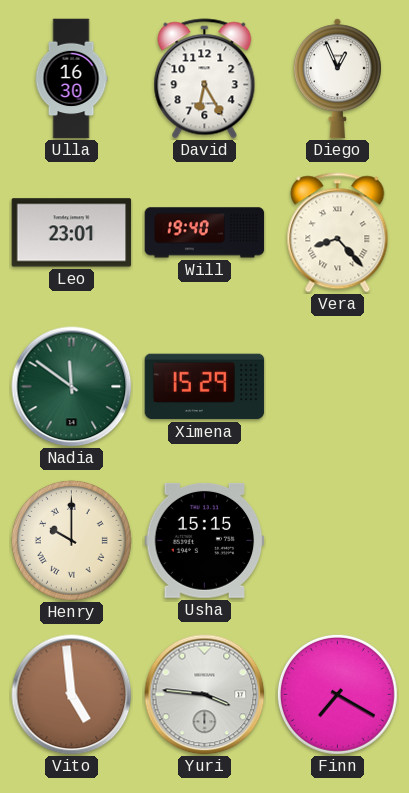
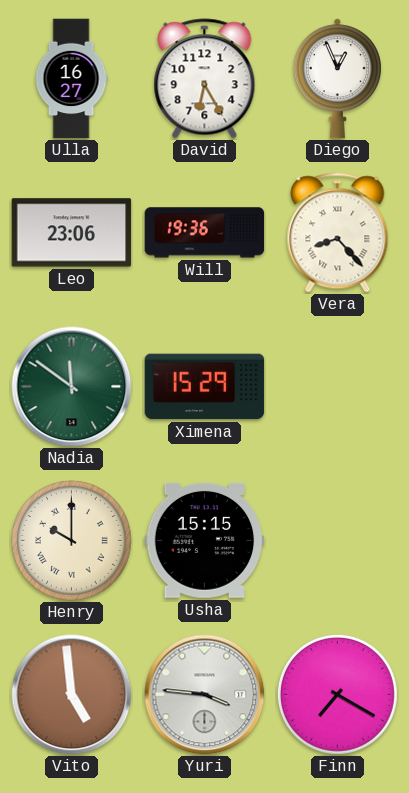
Ulla: 16:30 -> 16:27 (71, 79)
Leo: 23:01 -> 23:06 (72, 233)
Will: 19:40 -> 19:36 (205, 233)
